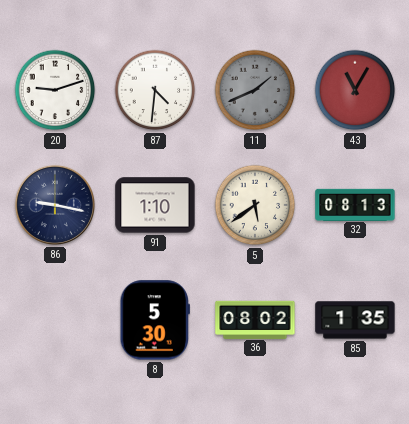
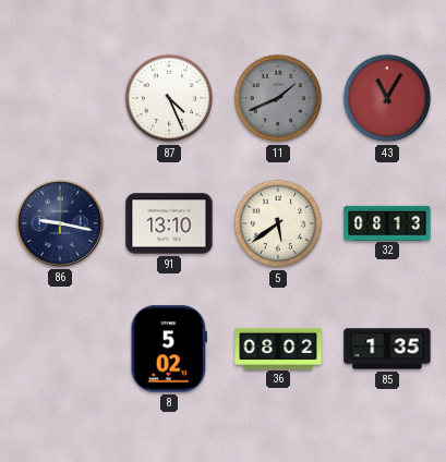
20: 9:12 -> none (55, 90)
87: 4:31 -> 4:26 (169, 98)
91: 1:10 -> 13:10 (169, 223)
8: 5:30 -> 5:02 (169, 349)
